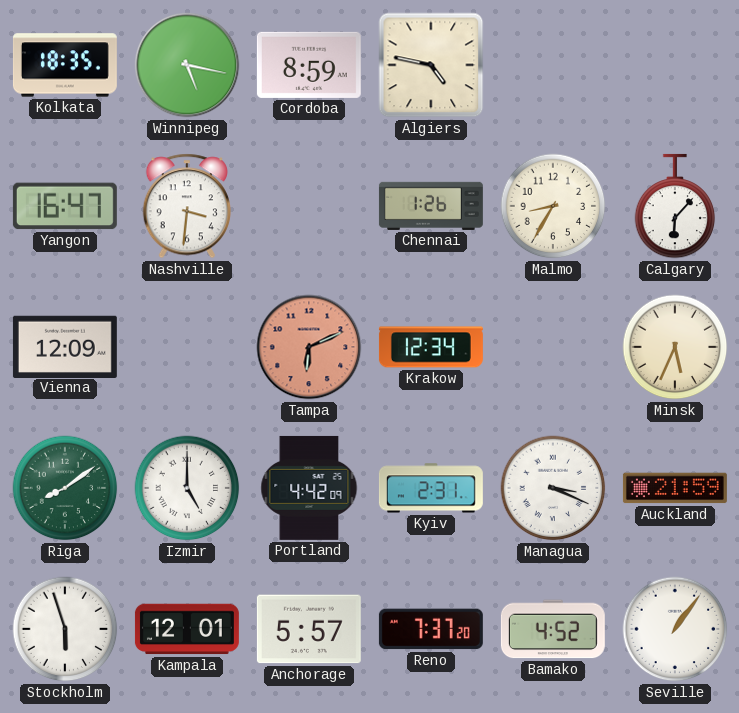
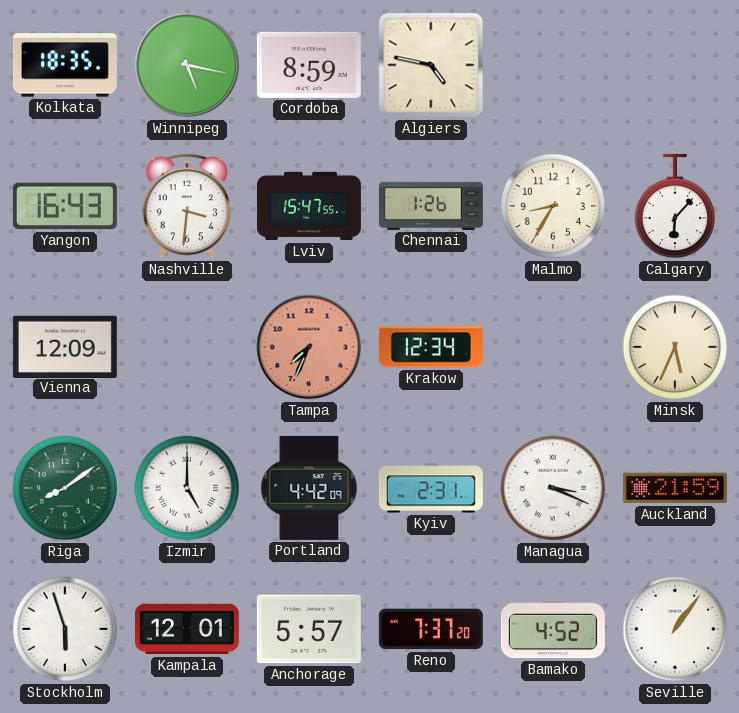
Yangon: 16:47 -> 16:43 (65, 206)
Lviv: none -> 15:47 (309, 206)
Tampa: 6:11 -> 7:34 (309, 347)
